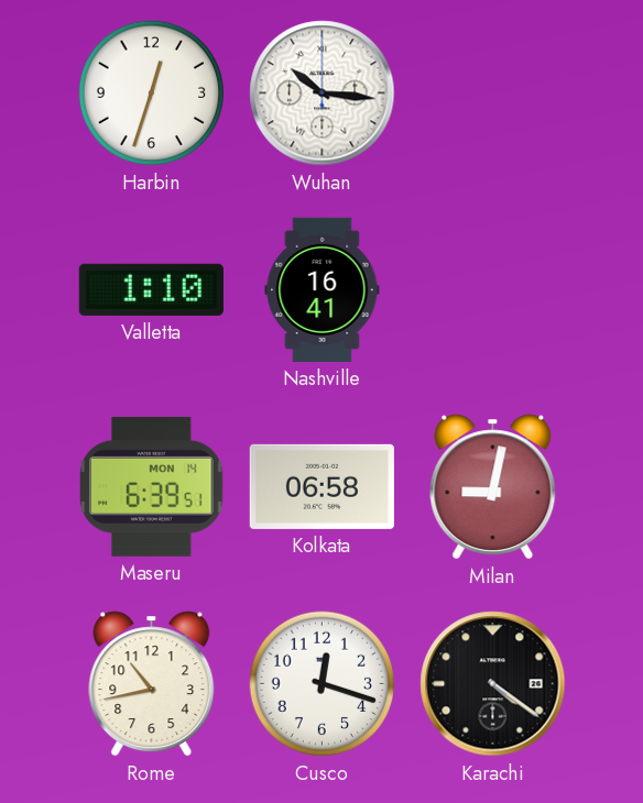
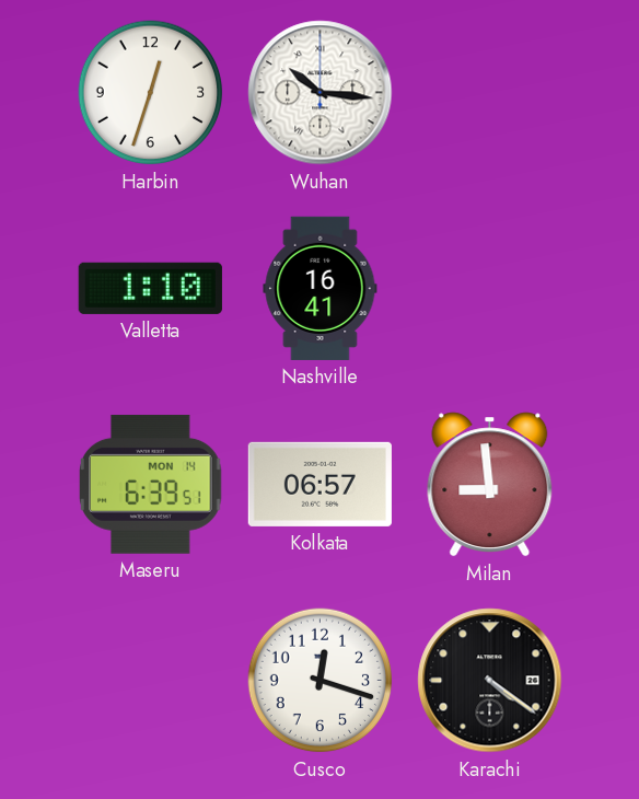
Kolkata: 06:58 -> 06:57 (319, 484)
Milan: 9:02 -> 8:59 (490, 485)
Rome: 10:43 -> none (152, 684)
